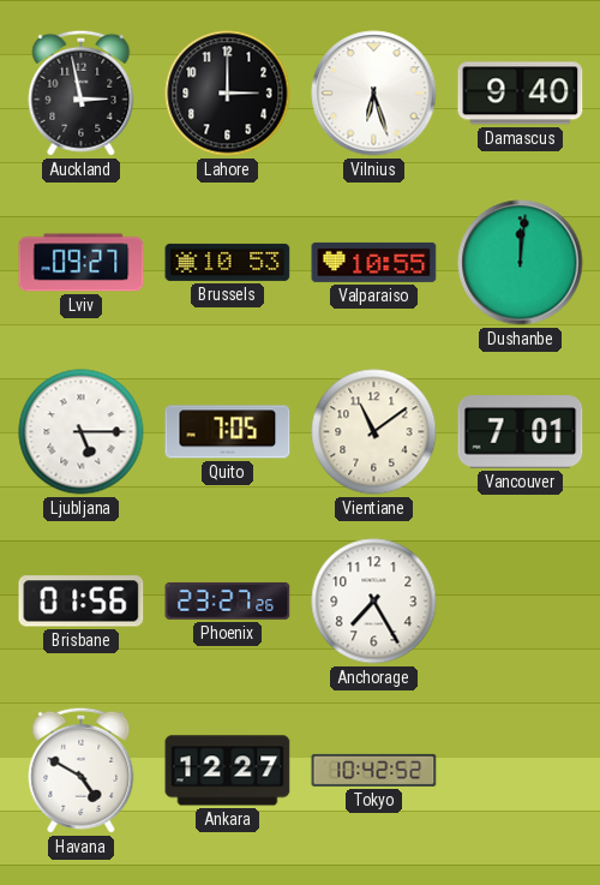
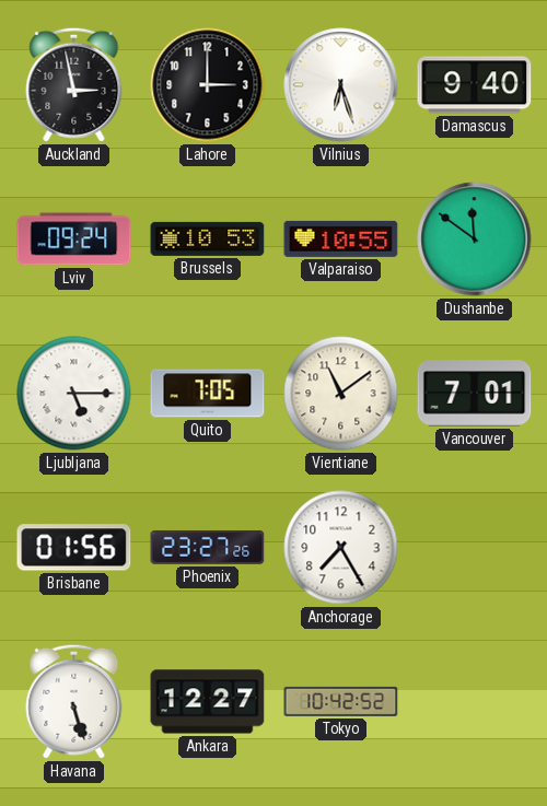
Lviv: 09:27 -> 09:24 (74, 240)
Dushanbe: 12:01 -> 11:51 (475, 240)
Havana: 4:50 -> 5:27 (74, 701)
